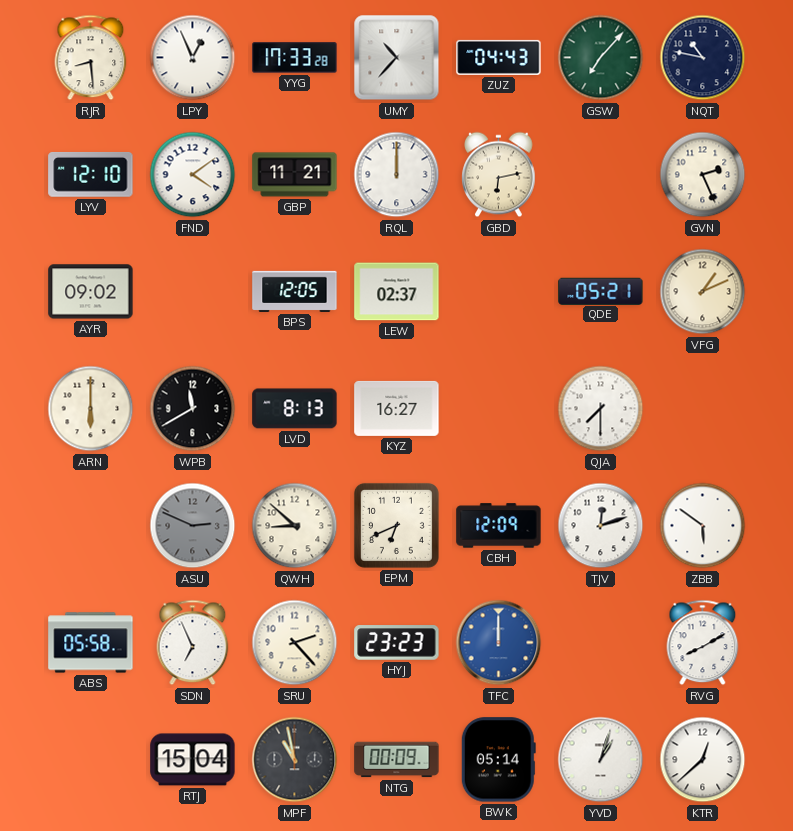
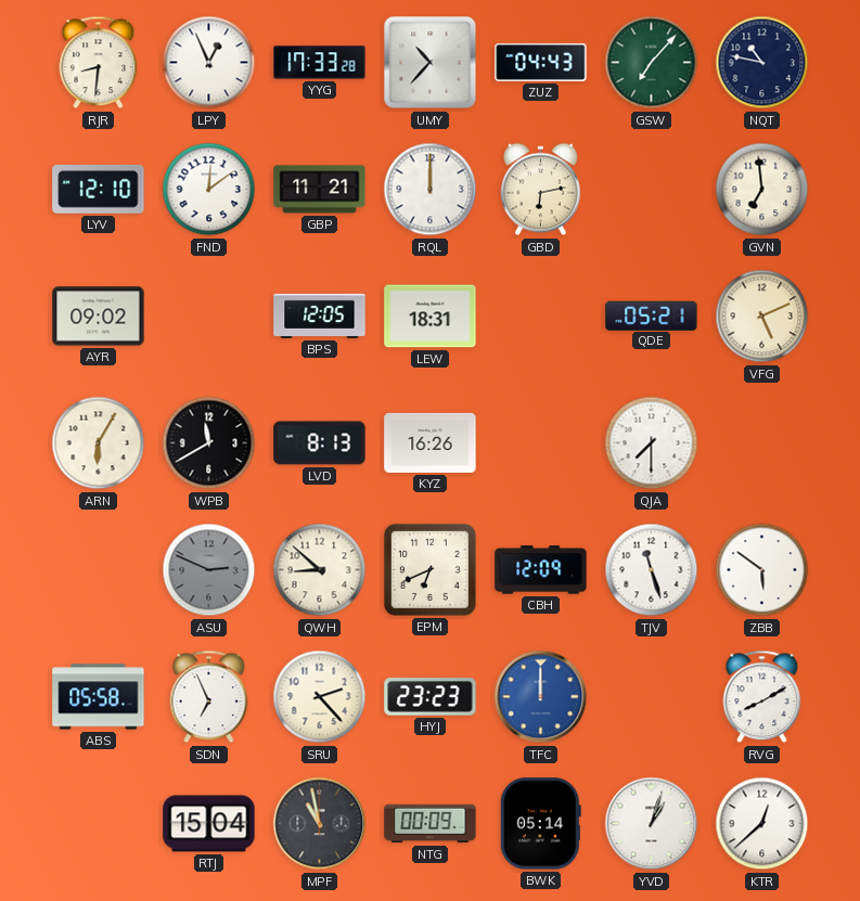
RJR: 8:29 -> 8:31 (99, 63)
FND: 4:09 -> 12:09 (209, 190)
GVN: 2:26 -> 6:59 (762, 190)
LEW: 02:37 -> 18:31 (431, 317)
VFG: 1:11 -> 5:11 (762, 317)
ARN: 6:00 -> 6:05 (99, 443)
KYZ: 16:27 -> 16:26 (431, 442)
TJV: 12:12 -> 11:27 (652, 570)
